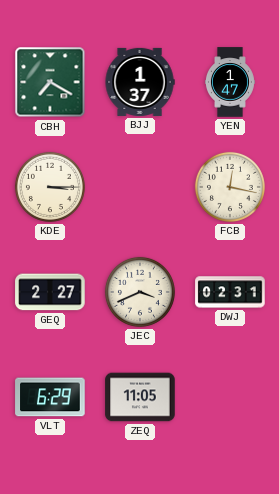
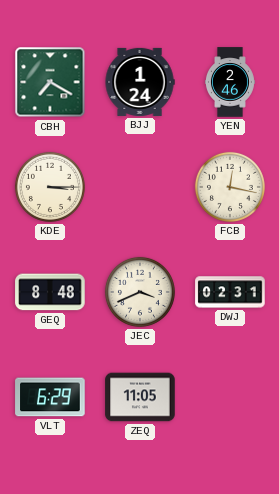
BJJ: 1:37 -> 1:24 (140, 82)
YEN: 1:47 -> 2:46 (231, 82)
GEQ: 2:27 -> 8:48 (50, 292)
